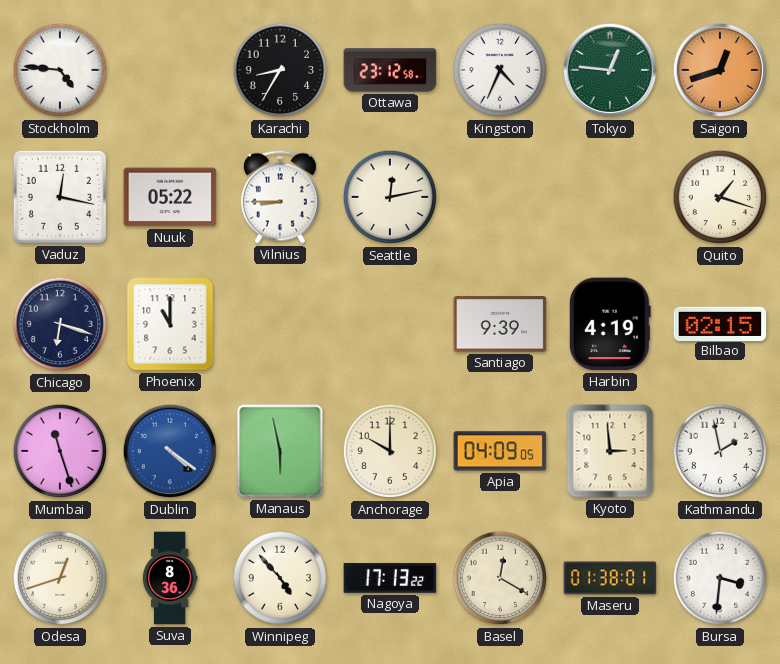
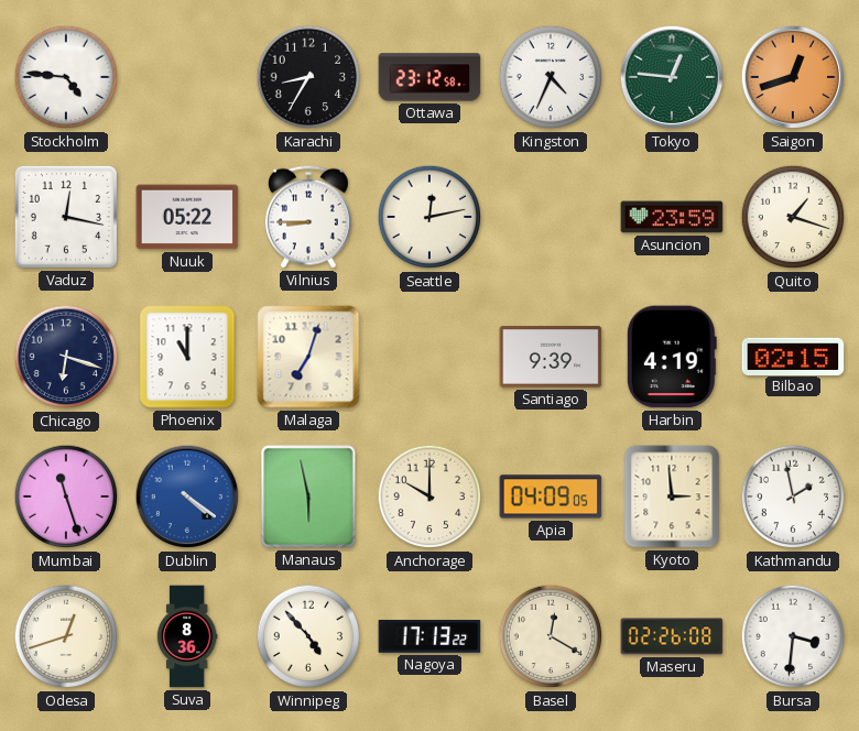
Asuncion: none -> 23:59 (672, 217)
Malaga: none -> 7:03 (308, 357)
Maseru: 01:38 -> 02:26 (672, 636)
